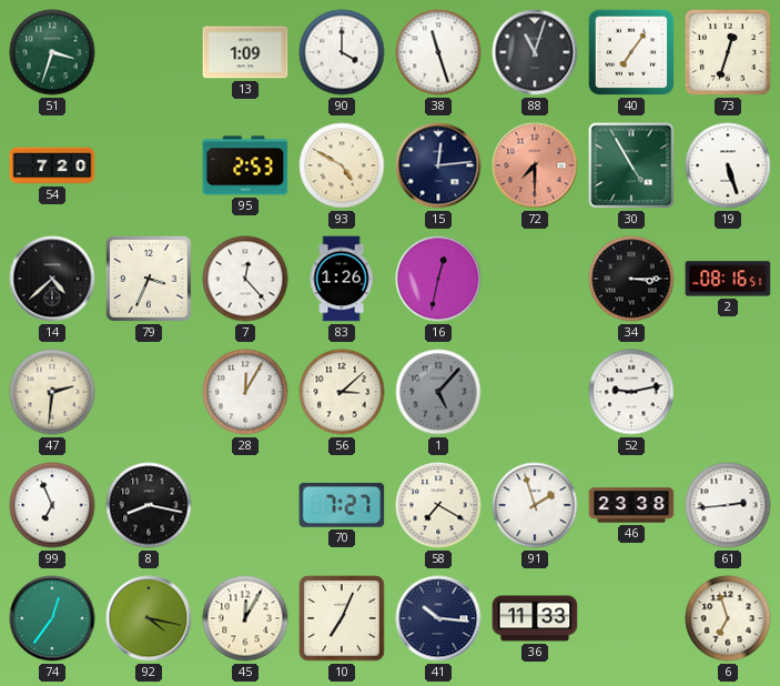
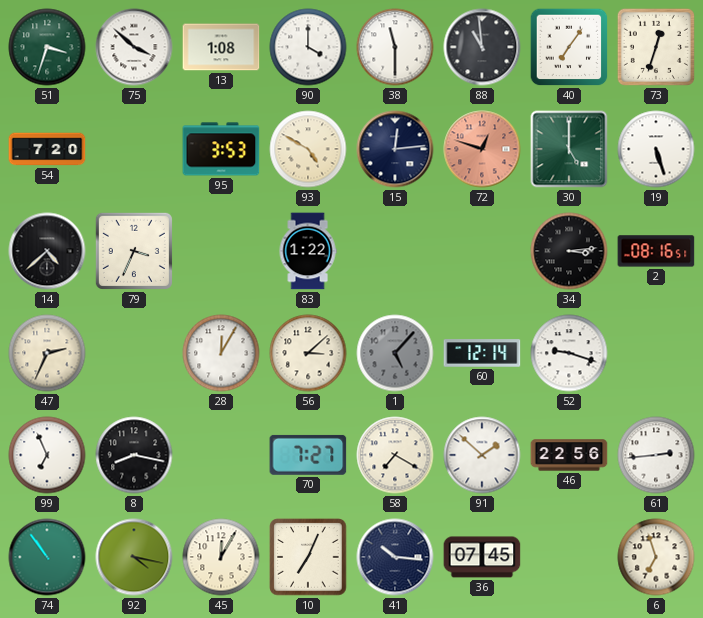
75: none -> 3:52 (134, 47)
13: 1:09 -> 1:08 (221, 47)
38: 11:27 -> 11:30 (395, 47)
88: 11:03 -> 10:59 (482, 47)
95: 2:53 -> 3:53 (221, 149)
72: 7:30 -> 12:48 (482, 149)
30: 4:55 -> 5:00 (569, 149)
7: 12:23 -> none (245, 279)
83: 1:26 -> 1:22 (308, 251)
16: 12:32 -> none (438, 279)
34: 3:15 -> 3:14 (569, 251)
47: 2:31 -> 2:34 (47, 353)
60: none -> 12:14 (482, 353)
52: 9:13 -> 9:18 (569, 353)
91: 1:57 -> 1:52 (482, 455)
46: 23:38 -> 22:56 (569, 455)
74: 12:36 -> 10:54 (47, 557)
36: 11:33 -> 07:45 (482, 557)
